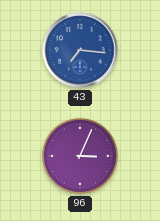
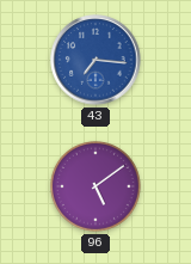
96: 3:04 -> 5:09 (95, 186)
